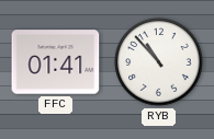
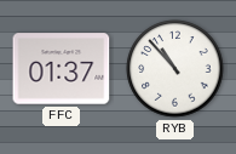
FFC: 01:41 -> 01:37 (62, 69)
